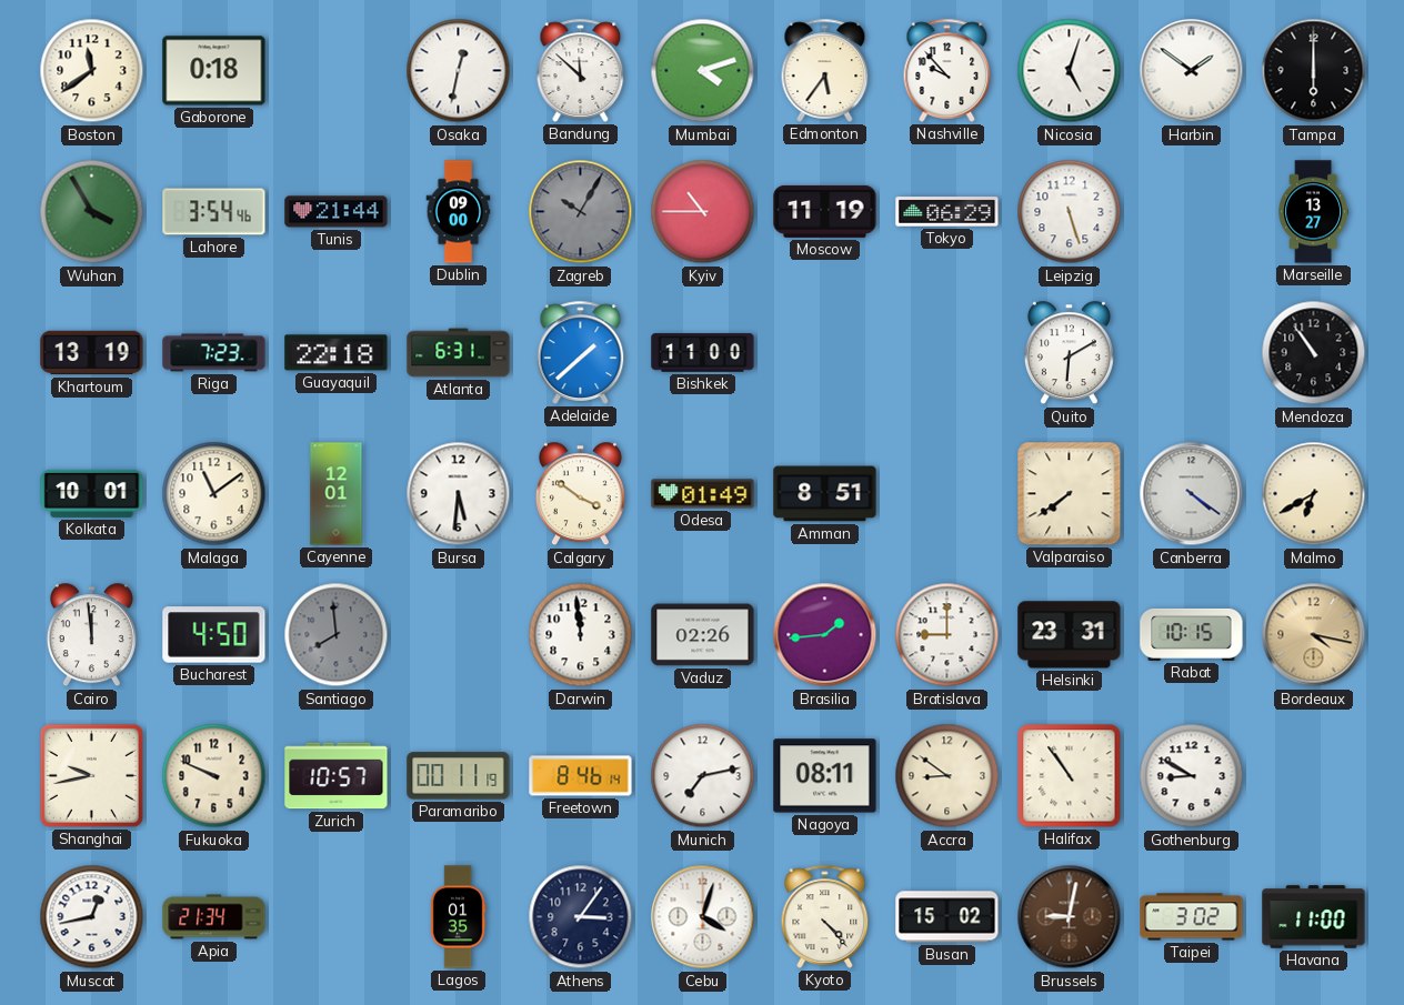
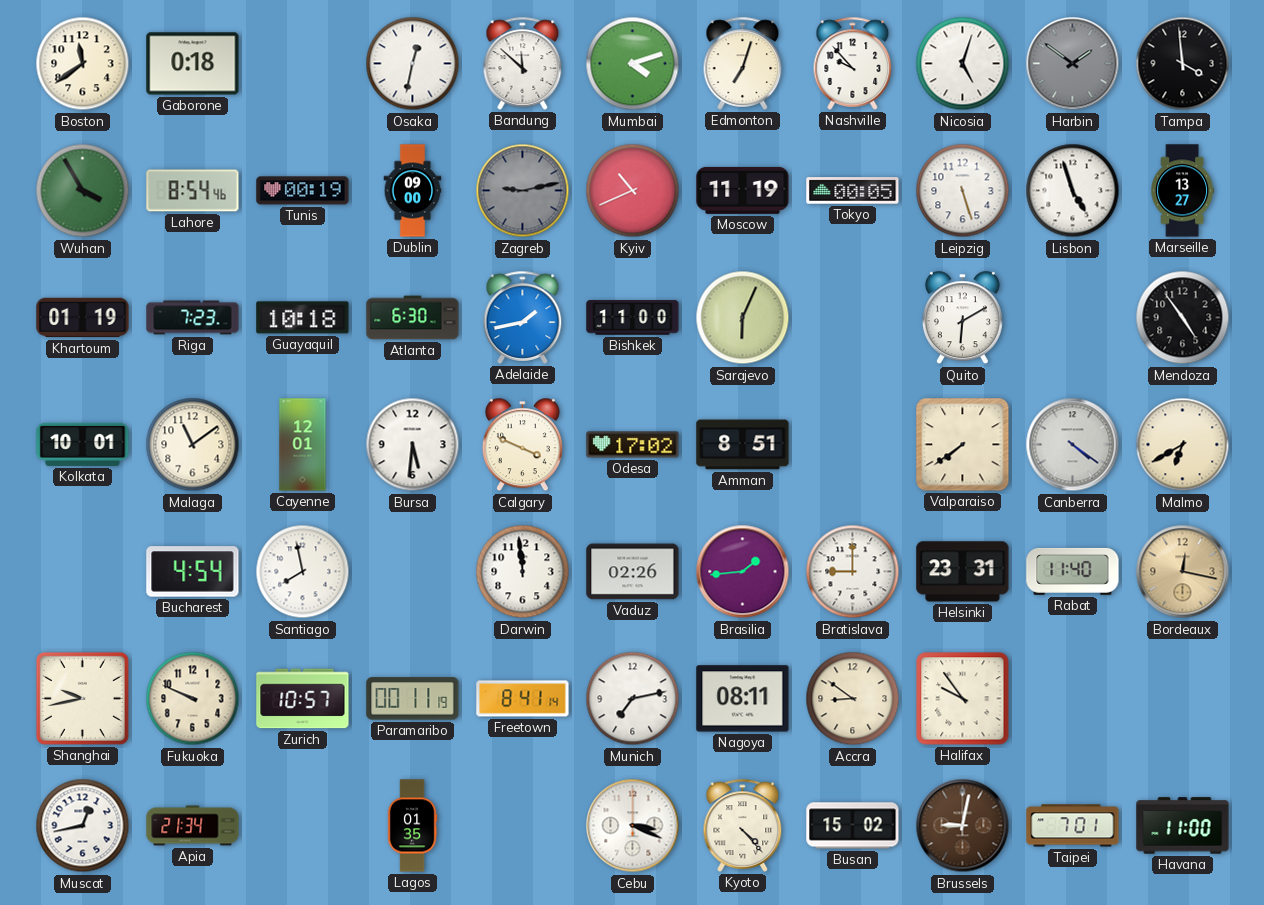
Edmonton: 5:36 -> 7:03 (743, 63)
Harbin dial: white -> grey (1073, 64)
Tampa: 6:00 -> 3:59 (1183, 64)
Lahore: 3:54 -> 8:54 (193, 191)
Tunis: 21:44 -> 00:19 (303, 191)
Zagreb: 10:05 -> 9:13 (523, 191)
Kyiv: 10:45 -> 10:41 (633, 191)
Tokyo: 06:29 -> 00:05 (853, 191)
Lisbon: none -> 4:57 (1073, 191)
Khartoum: 13:19 -> 01:19 (83, 318)
Guayaquil: 22:18 -> 10:18 (303, 318)
Atlanta: 6:31 -> 6:30 (413, 318)
Adelaide: 1:38 -> 1:43 (523, 317)
Sarajevo: none -> 6:04 (743, 318)
Mendoza: 10:54 -> 4:54 (1183, 318)
Calgary: 3:51 -> 3:49 (522, 445)
Odesa: 01:49 -> 17:02 (633, 445)
Cairo: 11:59 -> none (91, 635)
Bucharest: 4:50 -> 4:54 (193, 572)
Santiago: 7:59 -> 7:58 (303, 572)
Santiago dial: grey -> white (303, 572)
Rabat: 10:15 -> 11:40 (1073, 571)
Bordeaux: 4:17 -> 12:17 (1183, 572)
Freetown: 8:46 -> 8:41 (523, 699)
Halifax: 10:54 -> 9:54 (963, 699)
Gothenburg: 8:50 -> none (1192, 776)
Athens: 3:06 -> none (581, 917)
Cebu: 4:03 -> 3:19 (633, 826)
Taipei: 3:02 -> 7:01 (1073, 826)
